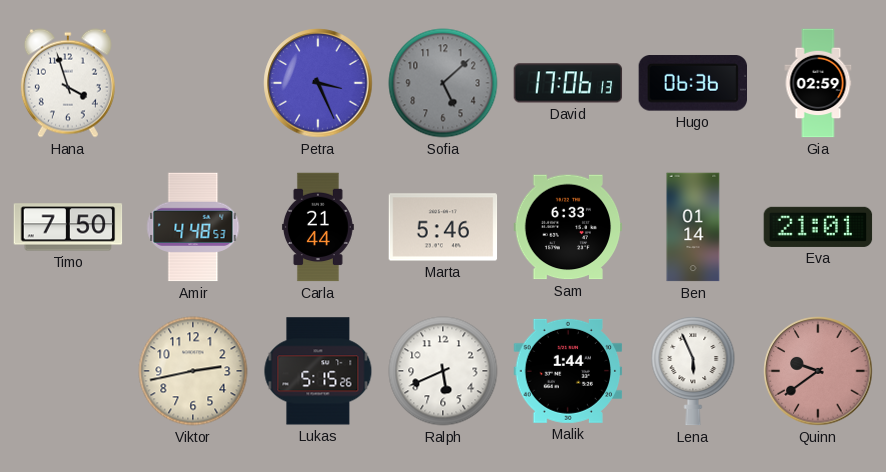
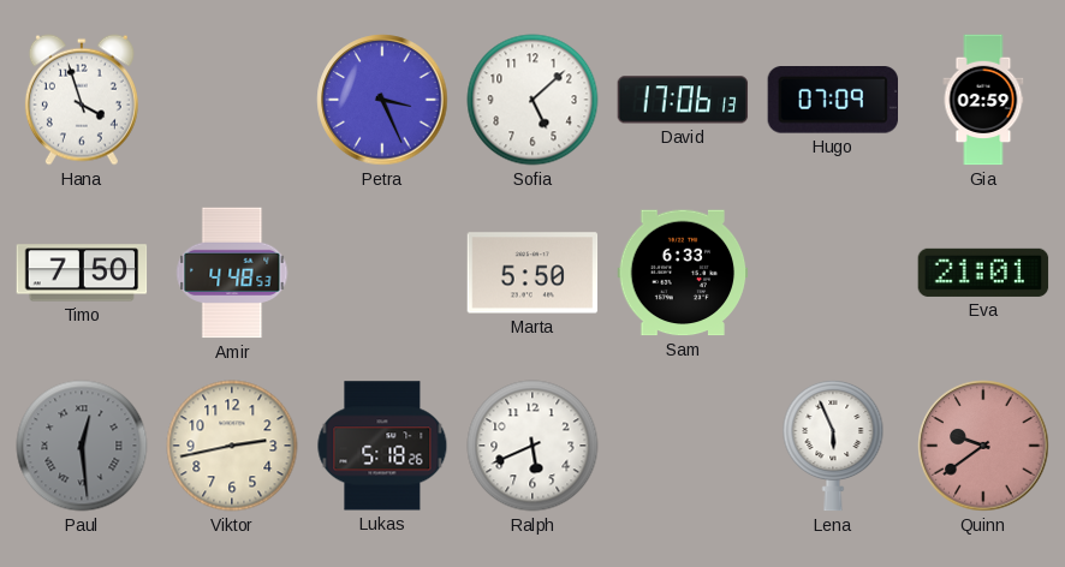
Sofia dial: grey -> white (532, 100)
Hugo: 06:36 -> 07:09 (832, 101)
Carla: 21:44 -> none (318, 227)
Marta: 5:46 -> 5:50 (532, 273)
Ben: 01:14 -> none (693, 227)
Paul: none -> 12:29 (82, 446)
Lukas: 5:15 -> 5:18 (382, 446)
Malik: 1:44 -> none (568, 371)
